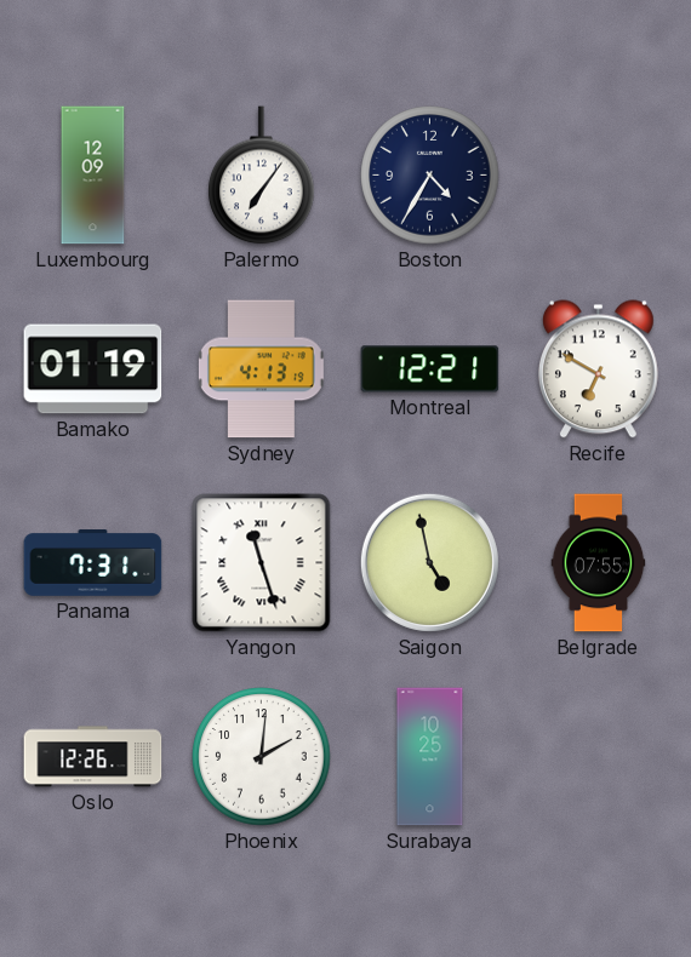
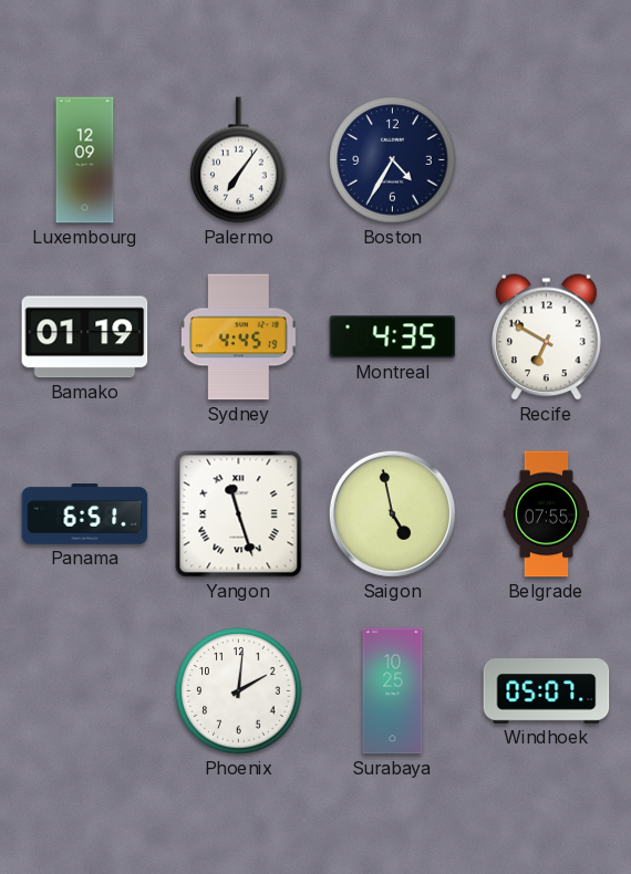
Sydney: 4:13 -> 4:45 (238, 337)
Montreal: 12:21 -> 4:35 (393, 337)
Panama: 7:31 -> 6:51 (85, 514)
Oslo: 12:26 -> none (93, 757)
Windhoek: none -> 05:07 (547, 691)
